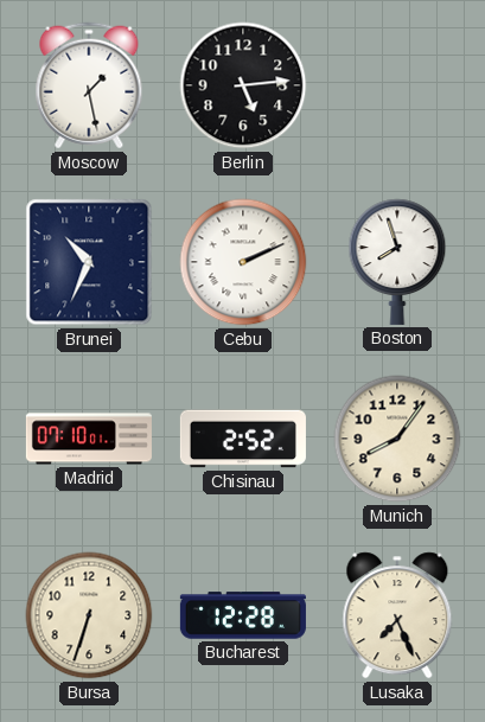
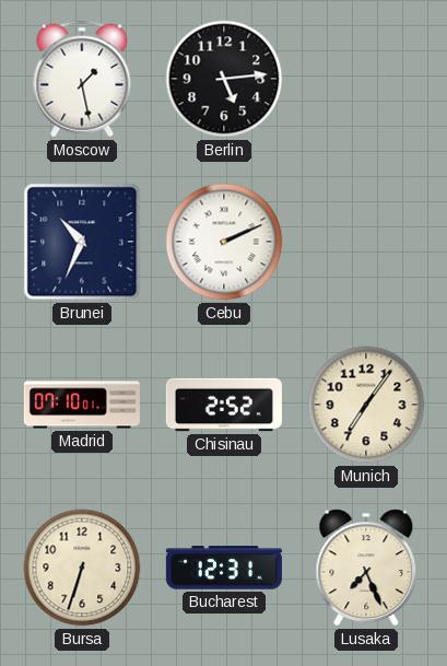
Boston: 7:57 -> none (397, 262)
Munich: 8:06 -> 7:06 (366, 405)
Bucharest: 12:28 -> 12:31 (224, 568)
